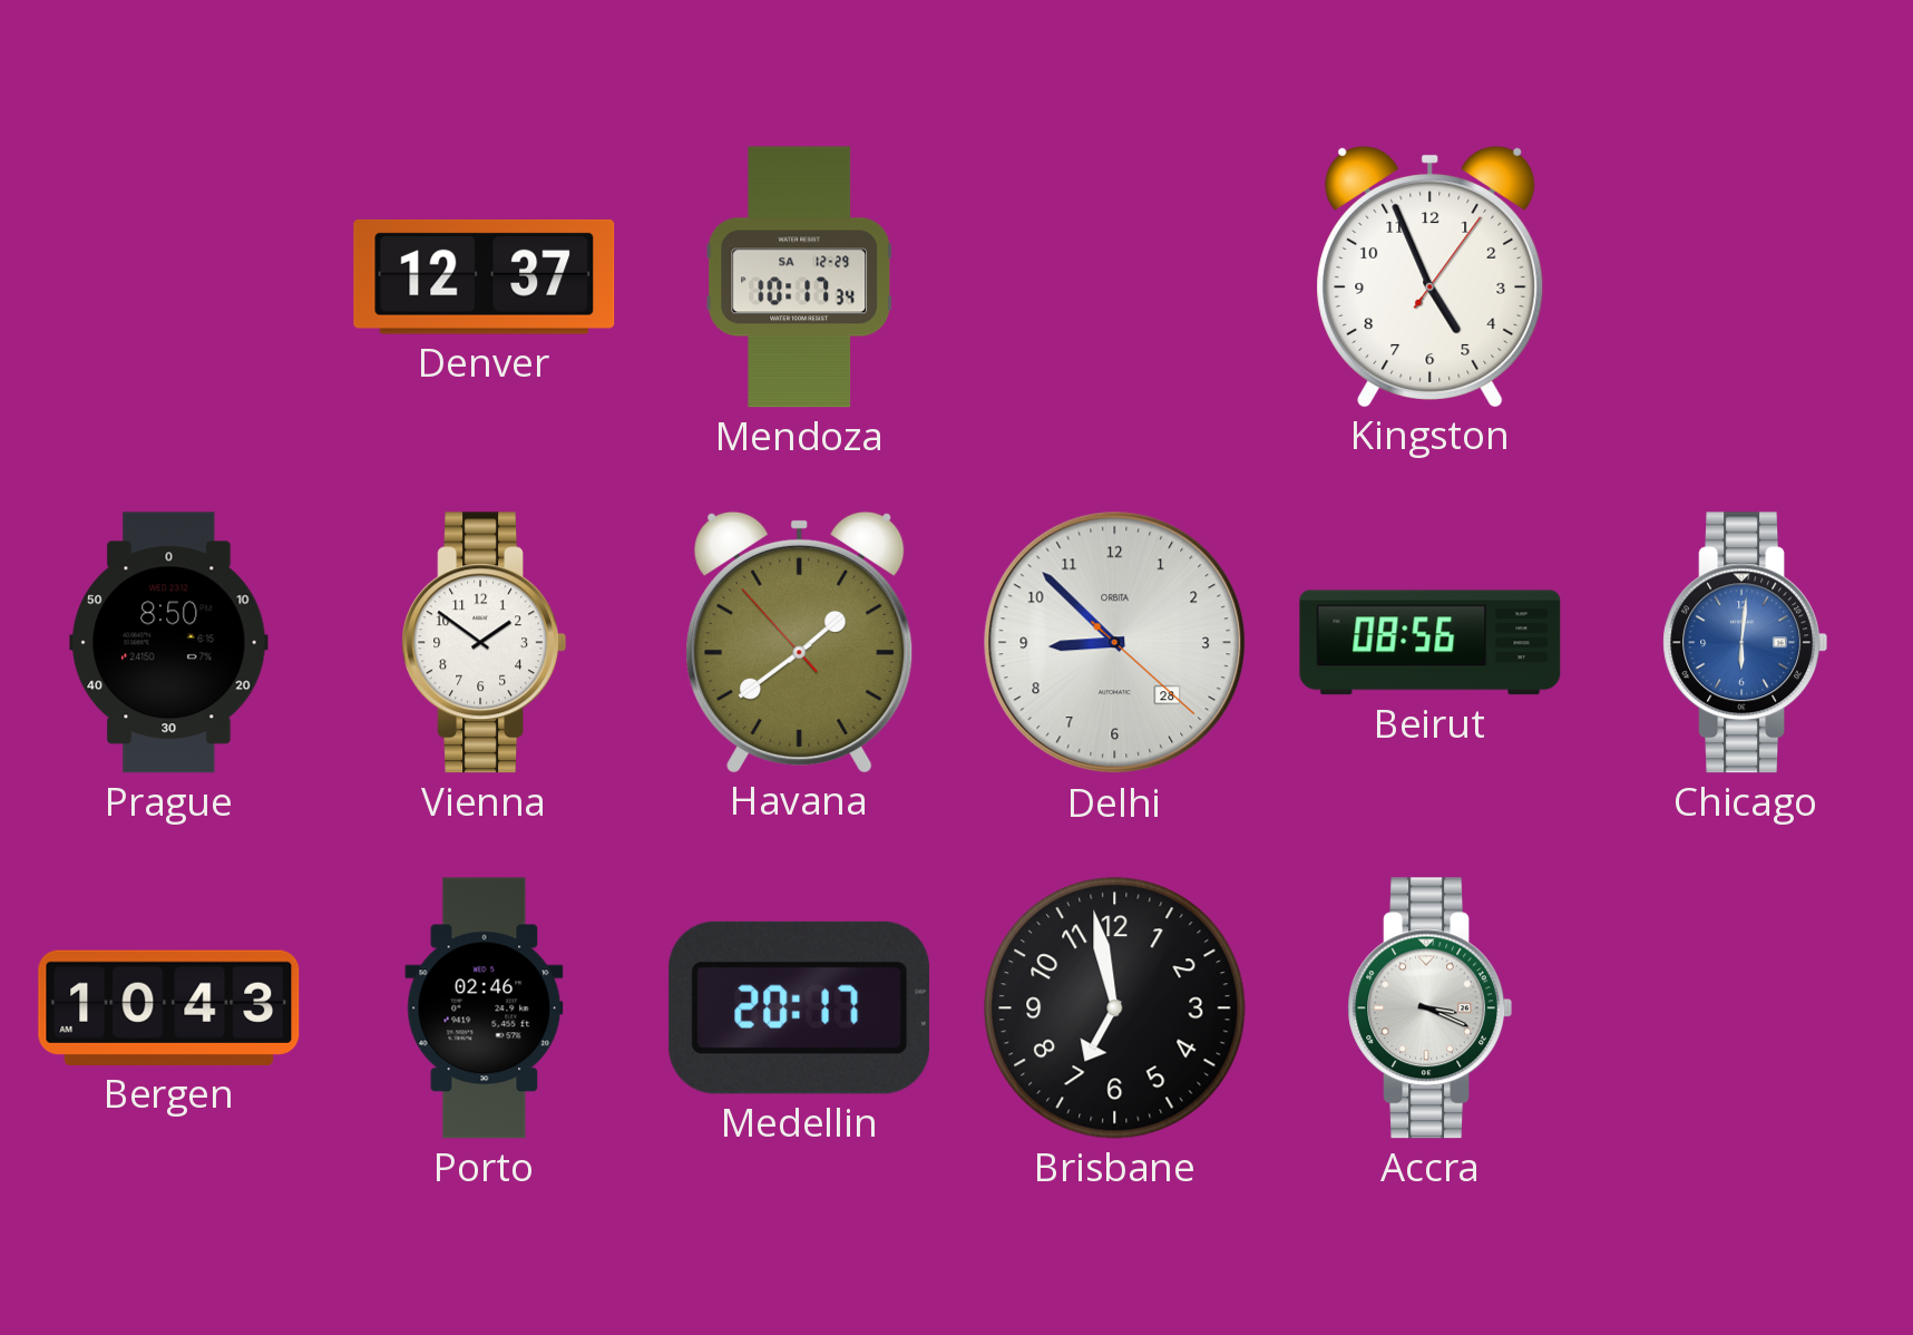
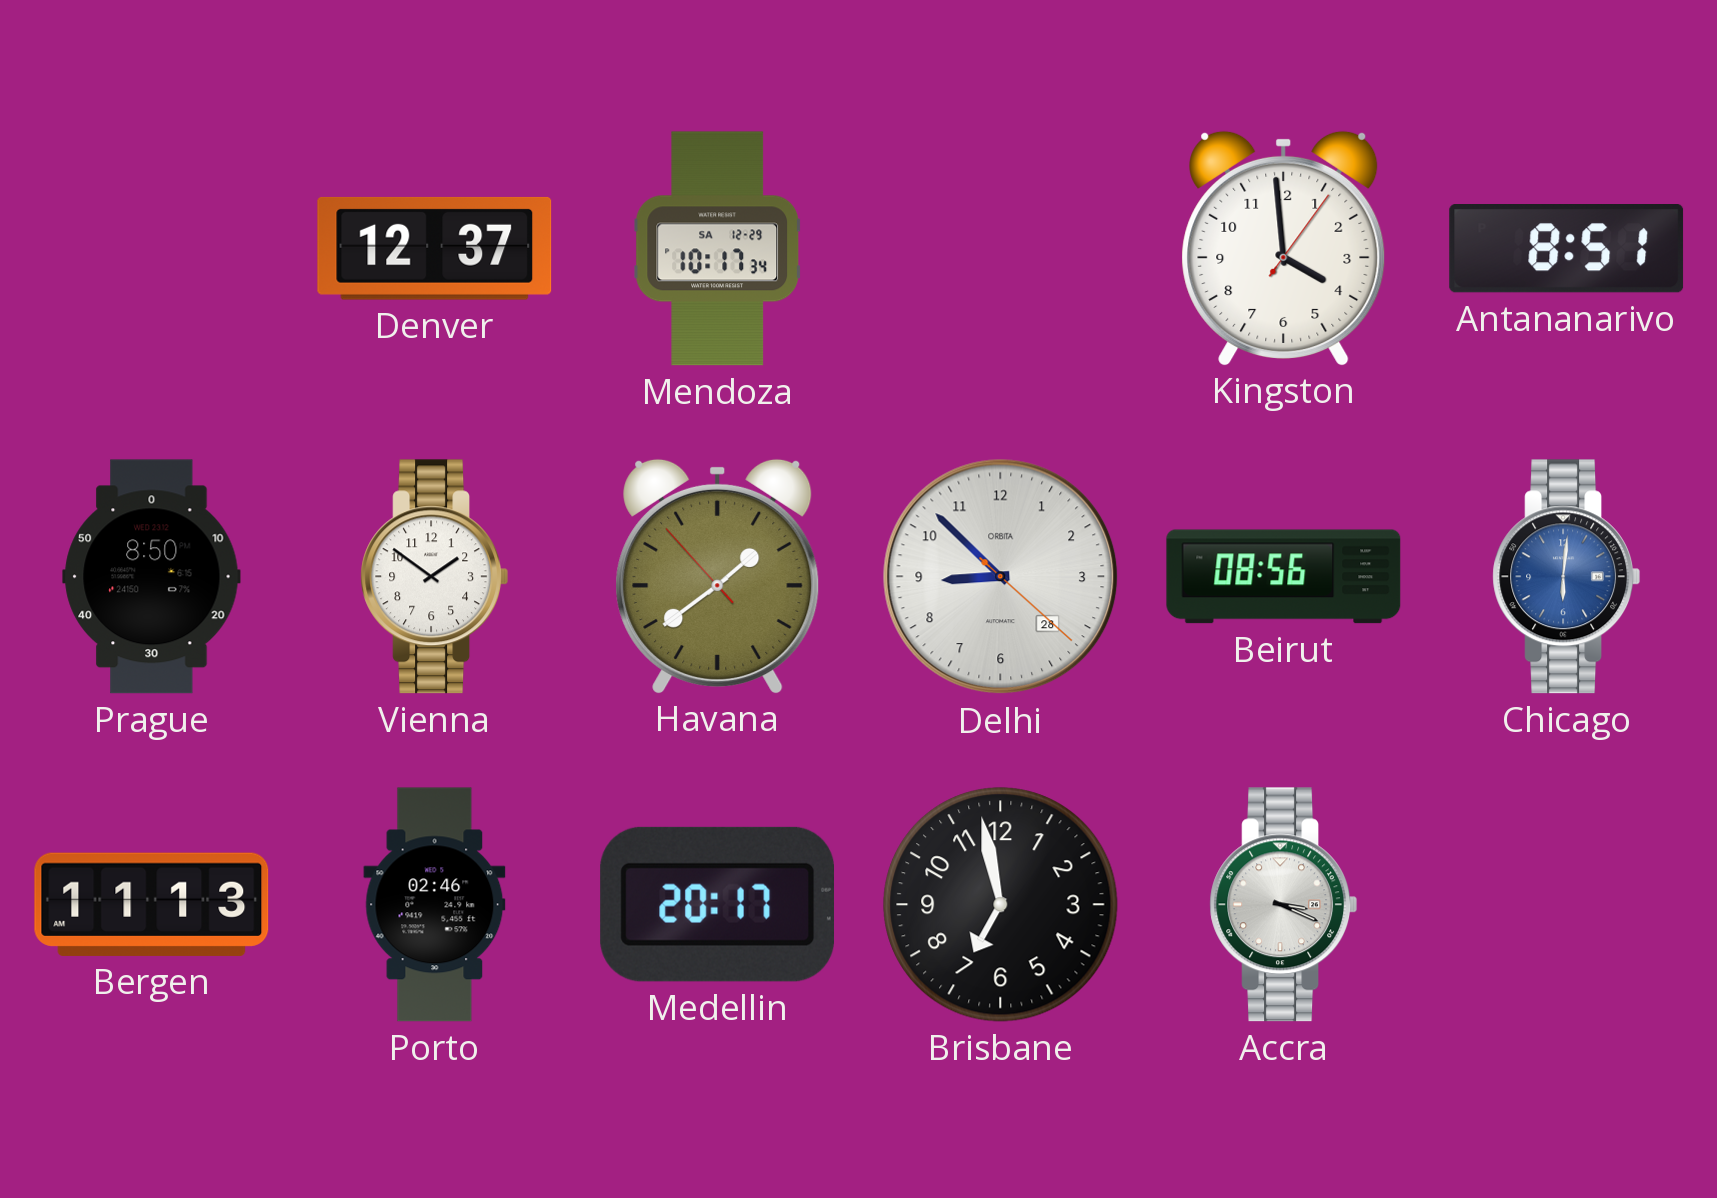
Kingston: 4:56 -> 3:59 (1284, 248)
Antananarivo: none -> 8:51 (1567, 249)
Bergen: 10:43 -> 11:13 (152, 904)
